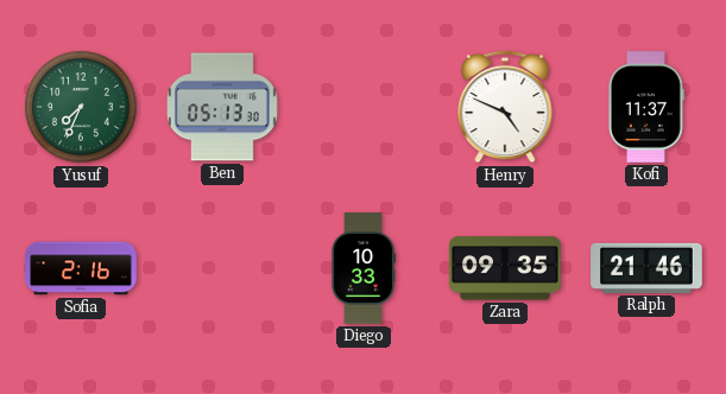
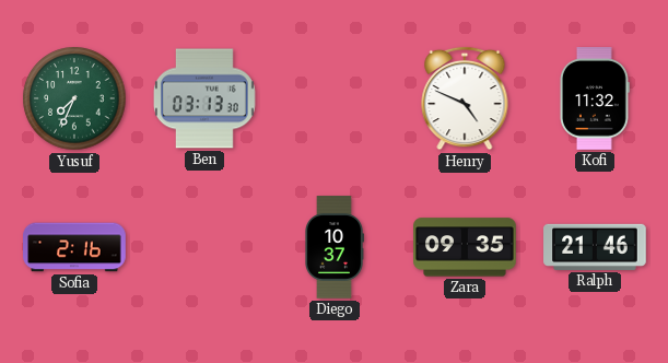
Ben: 05:13 -> 03:13 (204, 98)
Kofi: 11:37 -> 11:32 (594, 98)
Diego: 10:33 -> 10:37 (335, 247)
